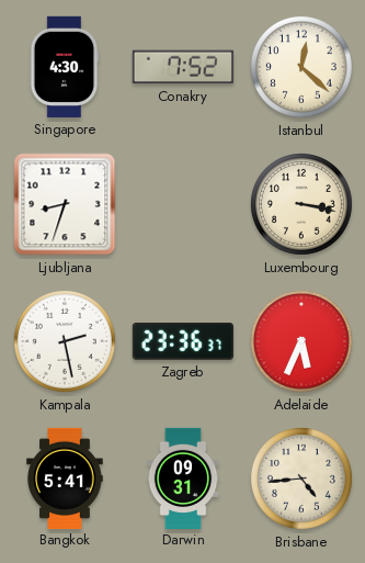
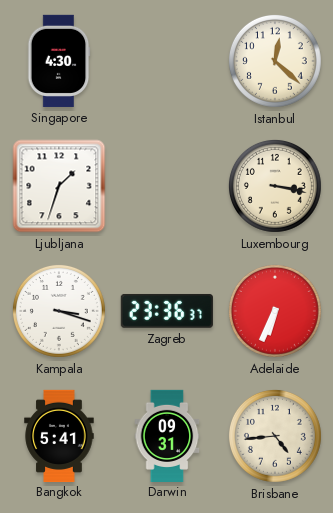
Conakry: 7:52 -> none (183, 67)
Ljubljana: 8:33 -> 1:33 (59, 186)
Kampala: 2:28 -> 3:18 (59, 311)
Adelaide: 5:34 -> 6:34 (275, 311)
